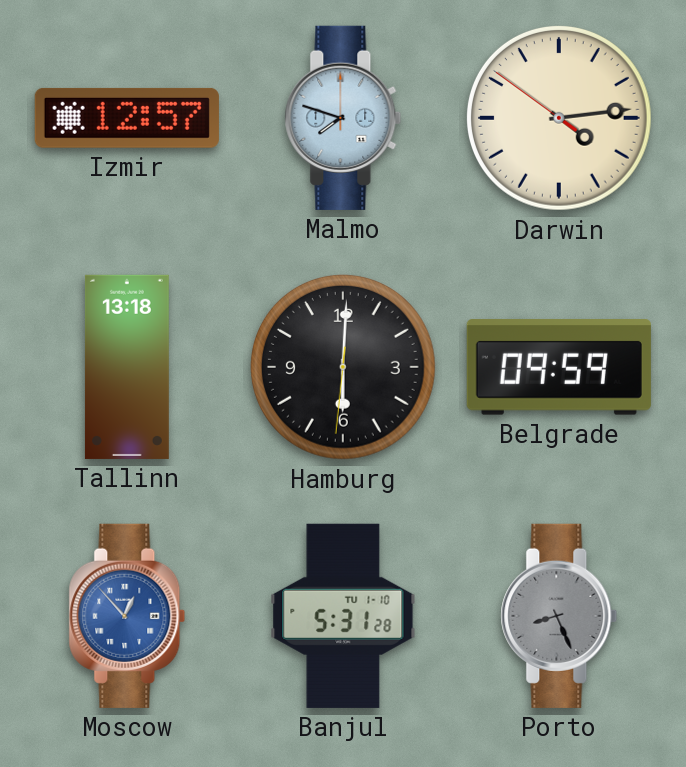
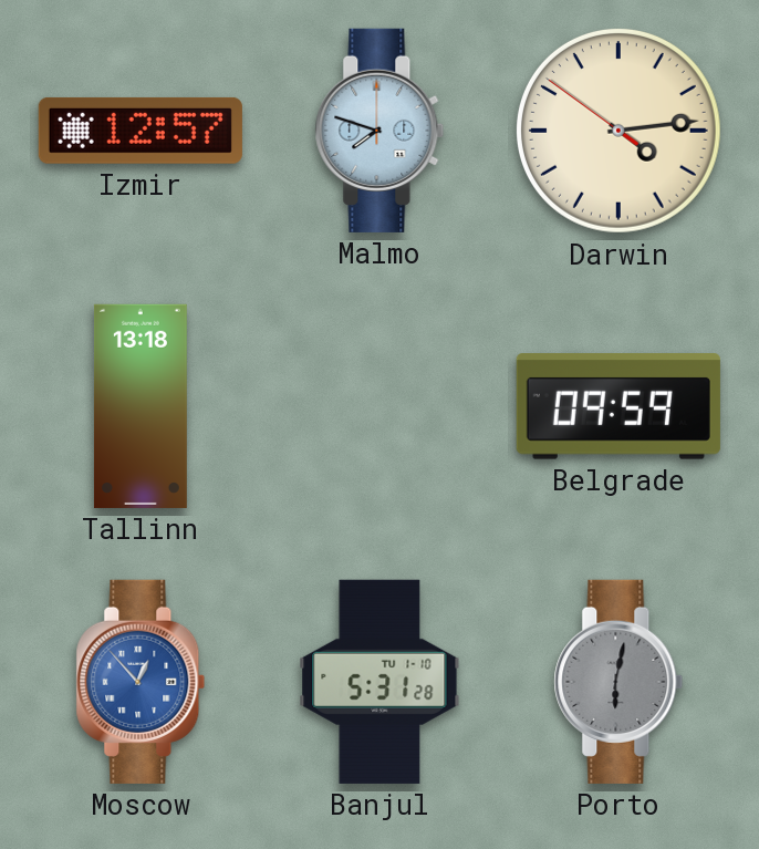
Hamburg: 6:00 -> none (343, 367)
Porto: 8:26 -> 6:02 (618, 682)
